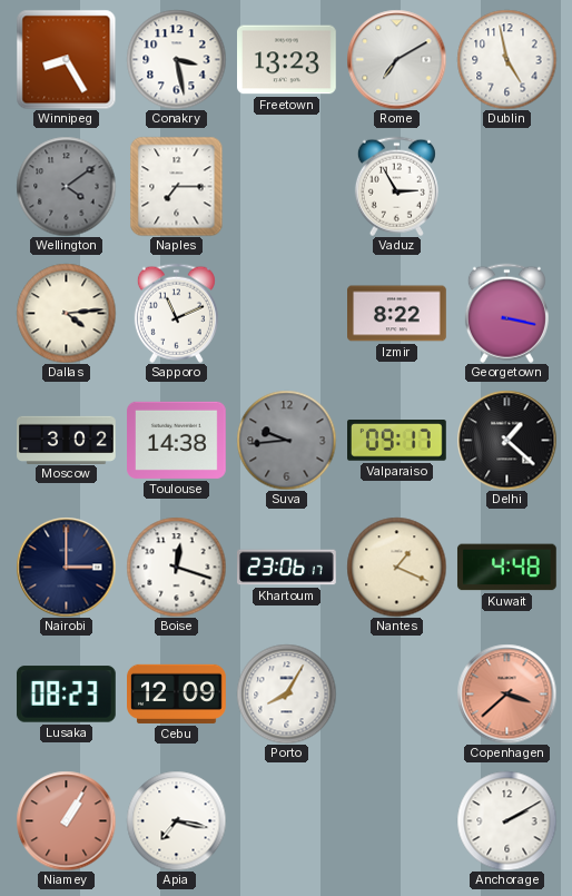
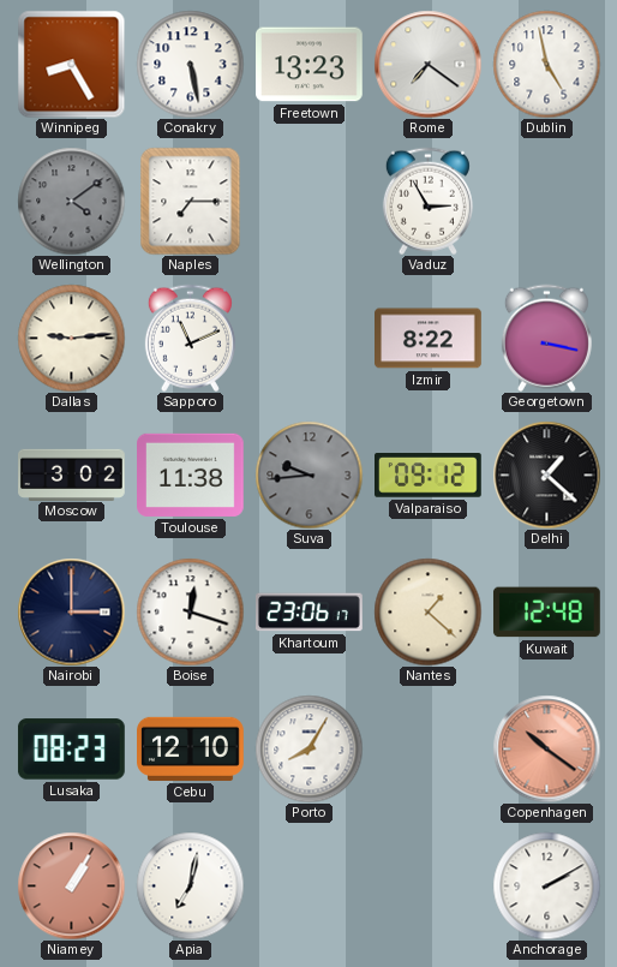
Conakry: 3:28 -> 5:28 (190, 64)
Rome: 7:10 -> 7:21 (427, 64)
Dallas: 4:14 -> 9:14 (71, 338)
Toulouse: 14:38 -> 11:38 (191, 474)
Valparaiso: 09:17 -> 09:12 (429, 476)
Nantes: 1:19 -> 1:22 (427, 611)
Kuwait: 4:48 -> 12:48 (546, 613)
Cebu: 12:09 -> 12:10 (191, 748)
Copenhagen: 3:38 -> 10:21 (546, 748)
Apia: 7:17 -> 7:02 (190, 885)
